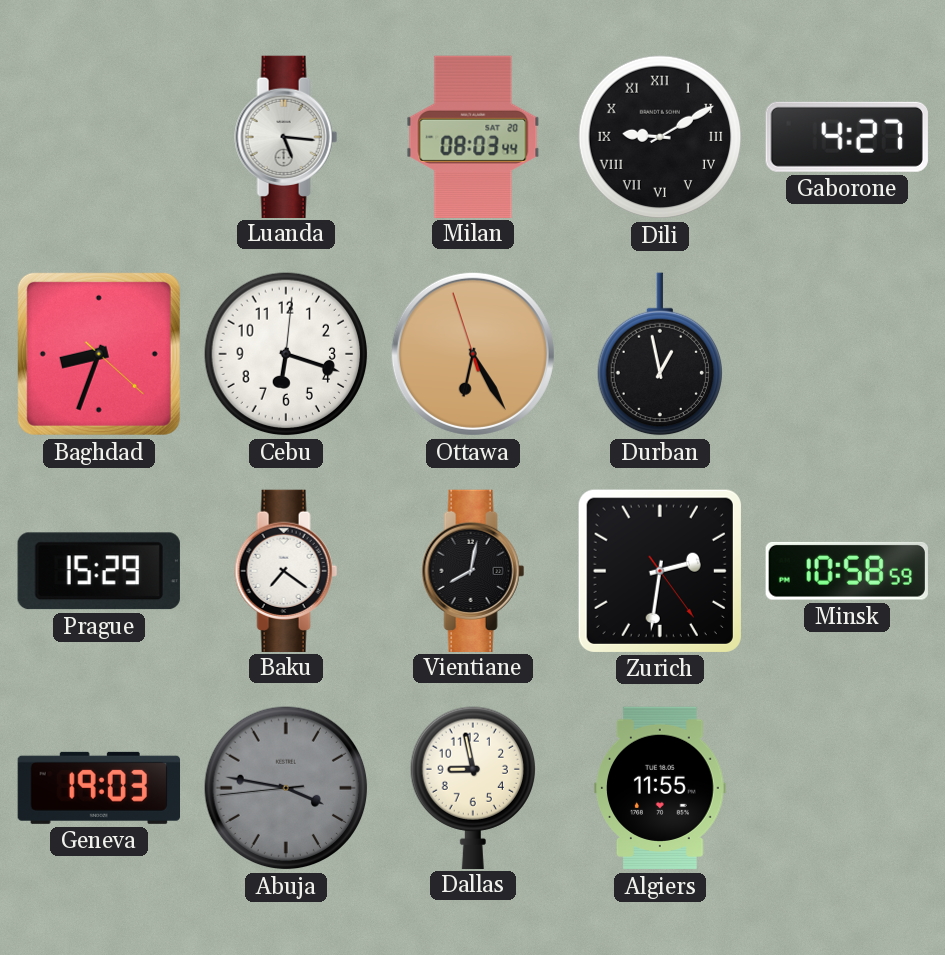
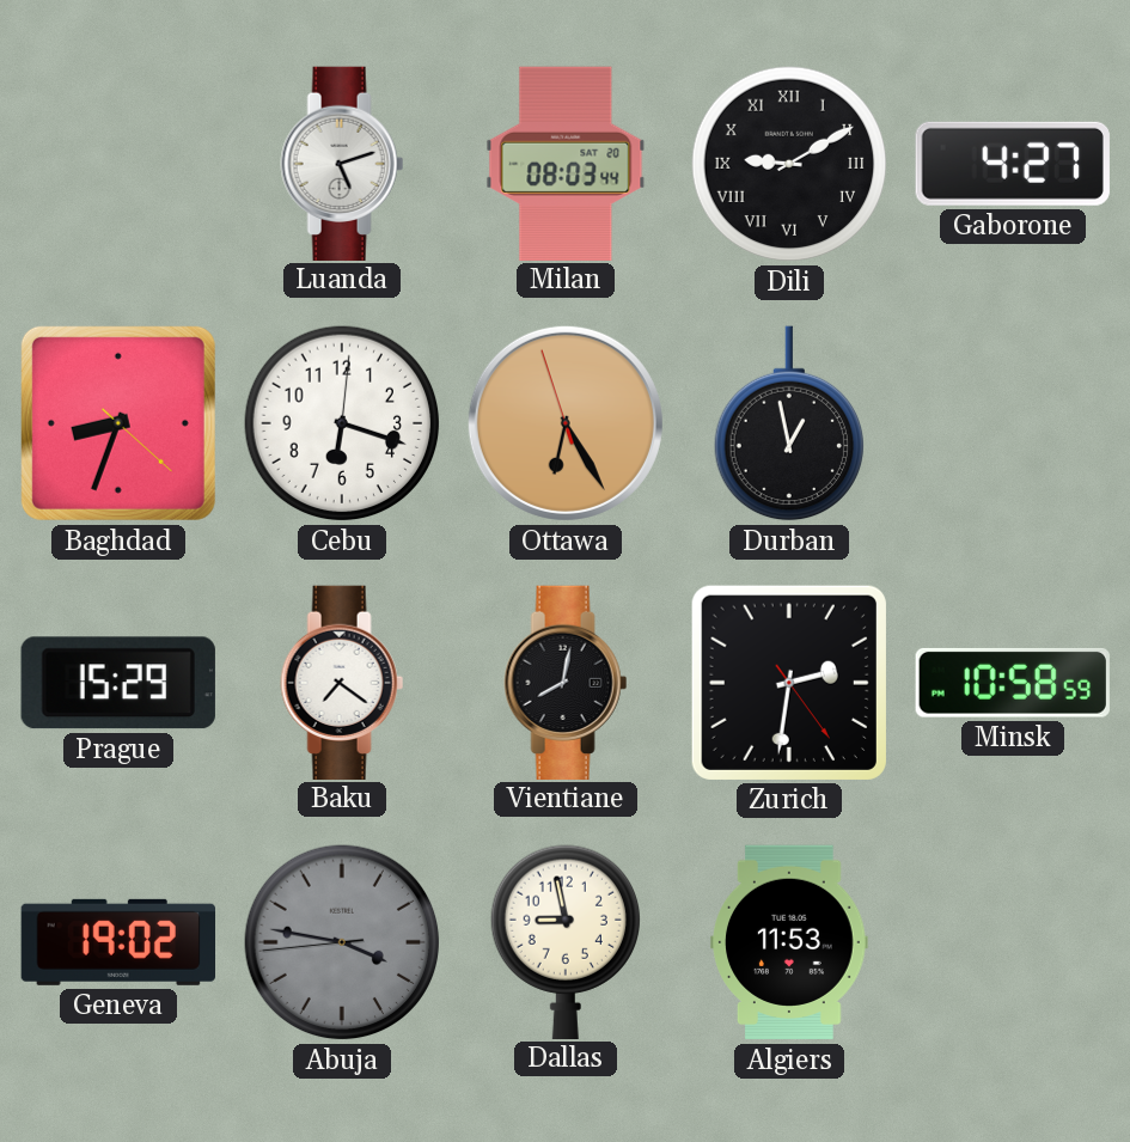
Luanda: 5:16 -> 5:12 (342, 163)
Geneva: 19:03 -> 19:02 (117, 942)
Algiers: 11:55 -> 11:53 (789, 942)
